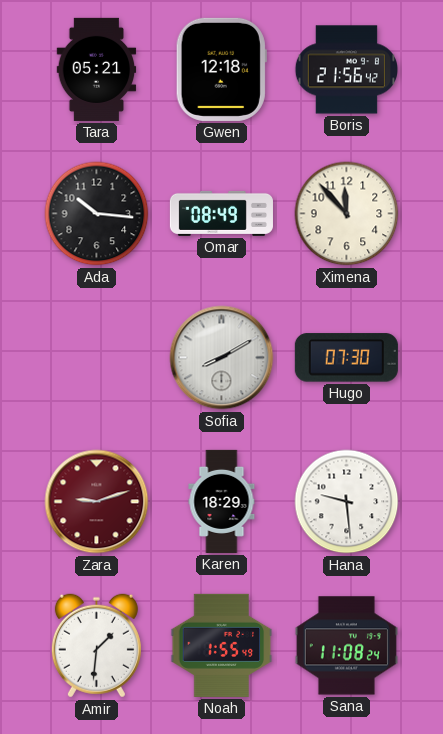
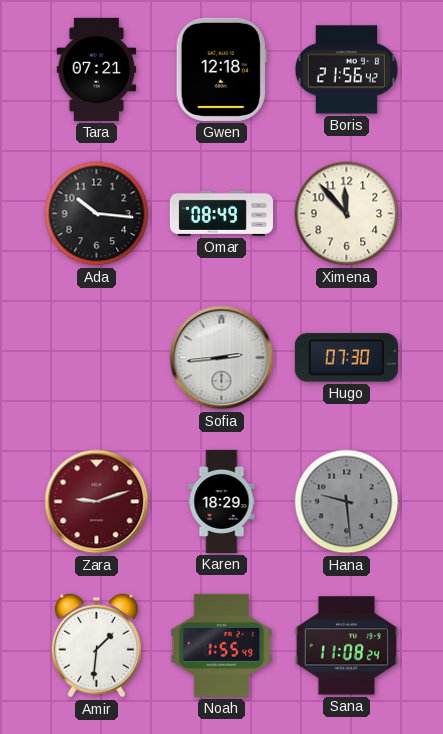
Tara: 05:21 -> 07:21 (97, 69)
Sofia: 8:10 -> 2:44 (222, 358)
Hana dial: white -> grey (347, 502)
